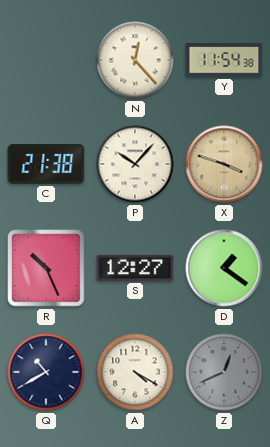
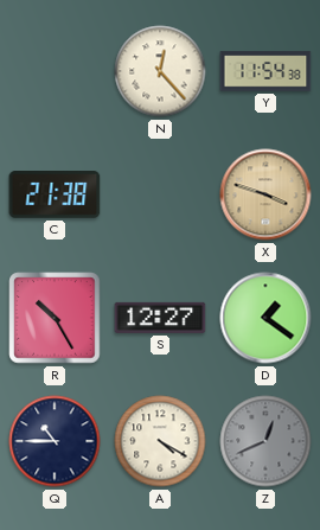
P: 10:07 -> none (135, 164)
R: 10:26 -> 10:25 (55, 318)
Q: 10:40 -> 10:45 (55, 441)
